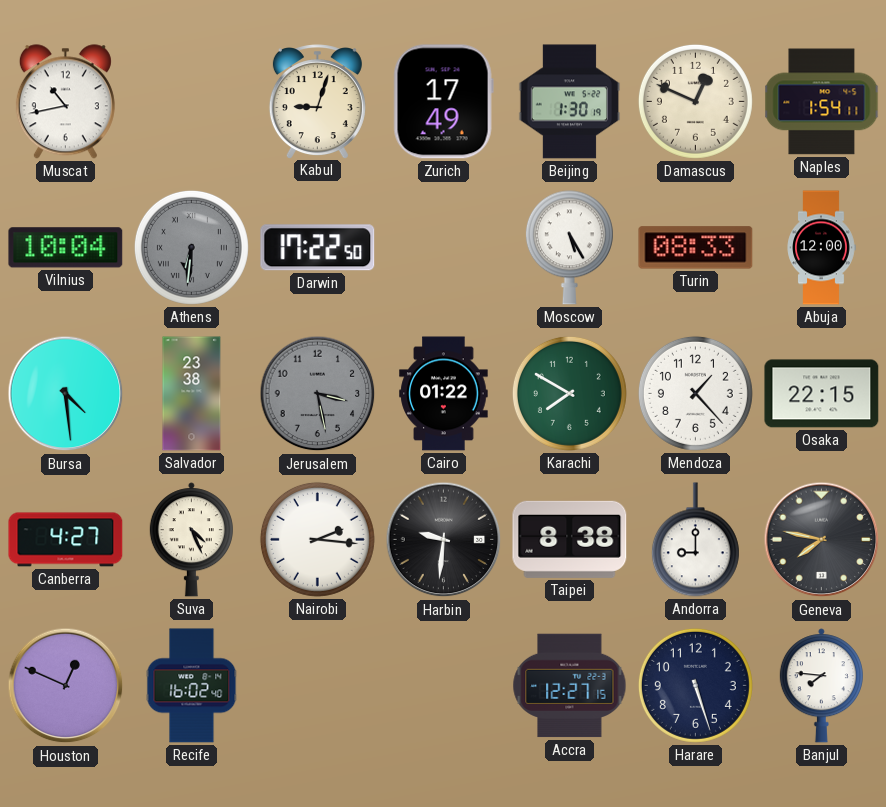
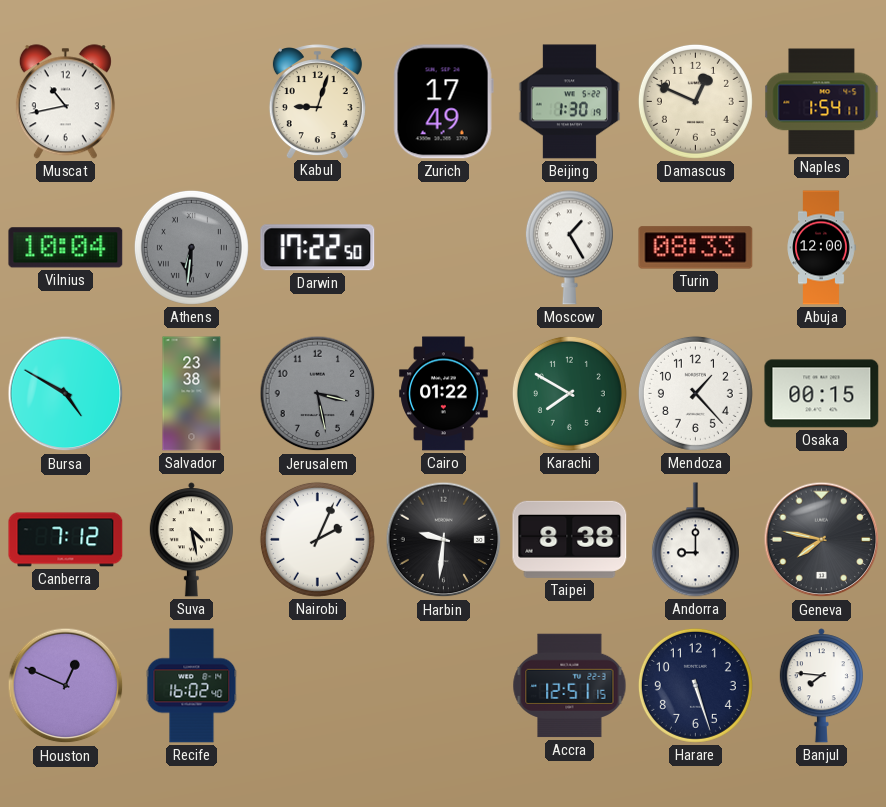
Moscow: 5:25 -> 1:25 (569, 248)
Bursa: 4:29 -> 4:50 (66, 394)
Osaka: 22:15 -> 00:15 (822, 394)
Canberra: 4:27 -> 7:12 (66, 540)
Suva: 4:26 -> 4:28 (191, 540)
Nairobi: 2:16 -> 2:04 (317, 539)
Accra: 12:27 -> 12:51 (570, 686)
